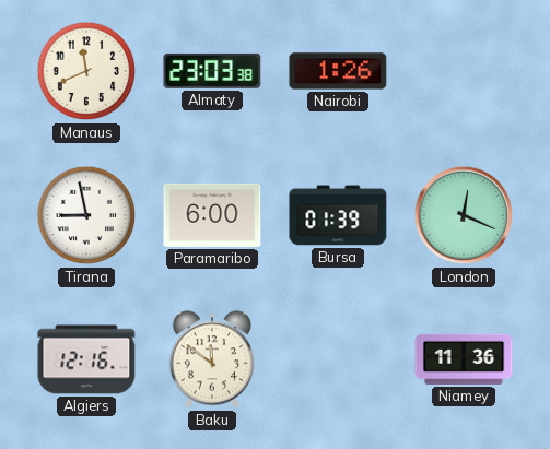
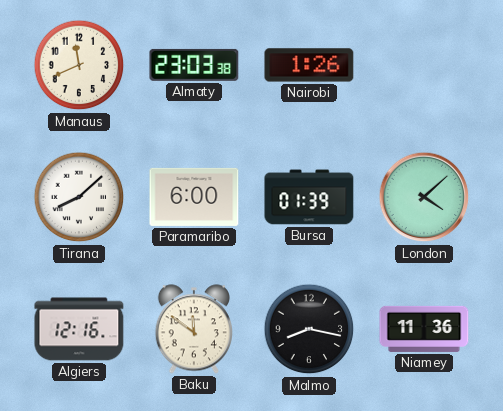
Tirana: 8:58 -> 8:08 (79, 197)
London: 12:19 -> 4:08 (424, 197)
Malmo: none -> 8:17 (309, 329)
